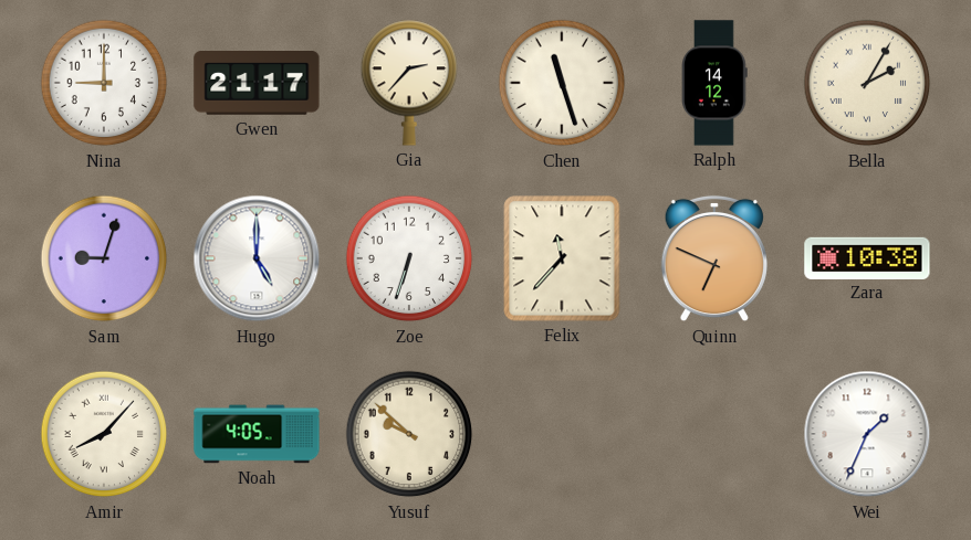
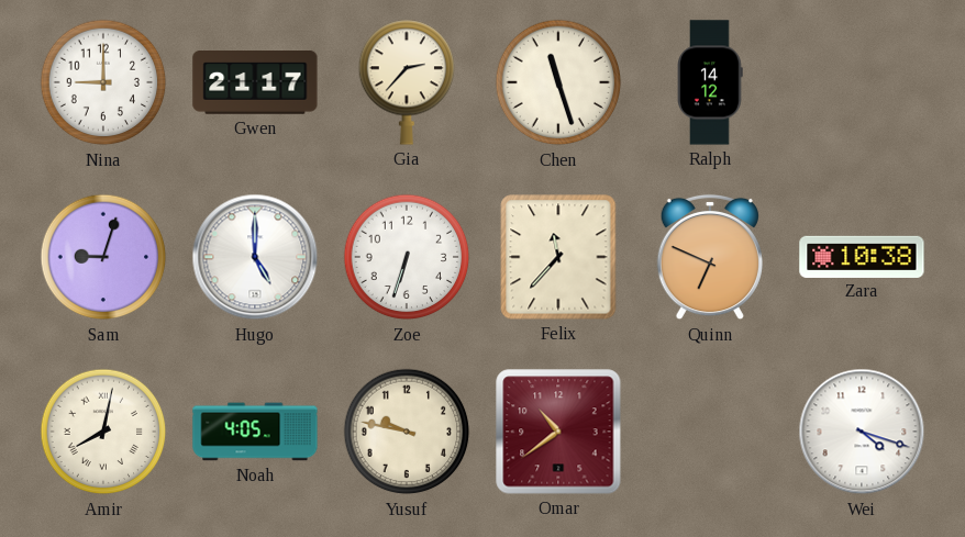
Bella: 2:05 -> none (867, 83)
Amir: 8:07 -> 8:02 (103, 432)
Yusuf: 9:52 -> 9:47 (407, 432)
Omar: none -> 10:39 (558, 432)
Wei: 1:34 -> 4:18 (862, 432)
